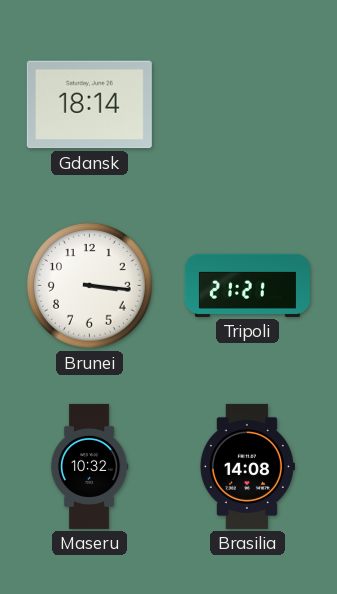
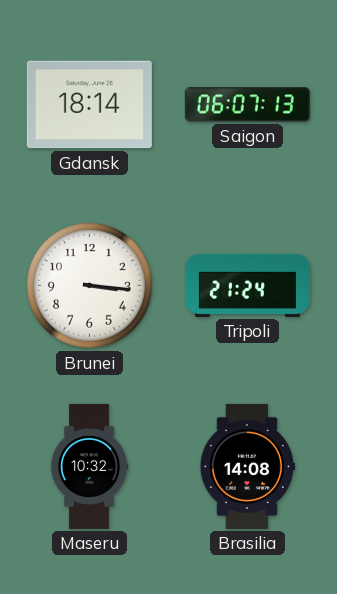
Saigon: none -> 06:07 (247, 105)
Tripoli: 21:21 -> 21:24 (247, 285)
